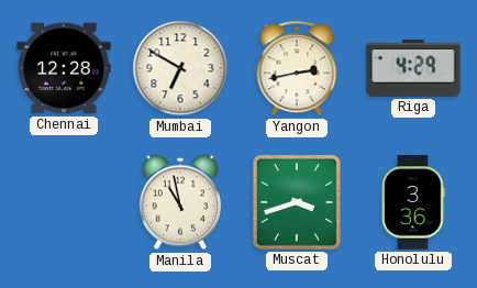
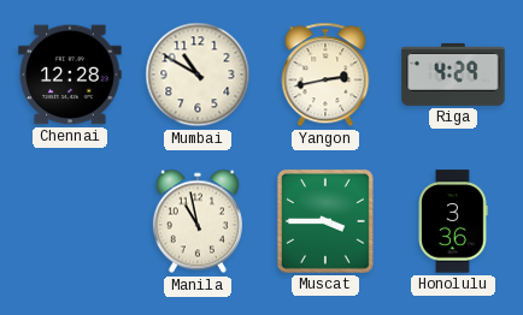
Mumbai: 6:50 -> 10:50 (198, 75)
Muscat: 3:42 -> 3:45 (325, 221)
